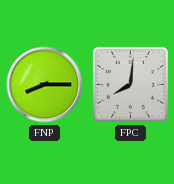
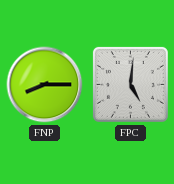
FPC: 8:01 -> 5:01 (130, 84)
